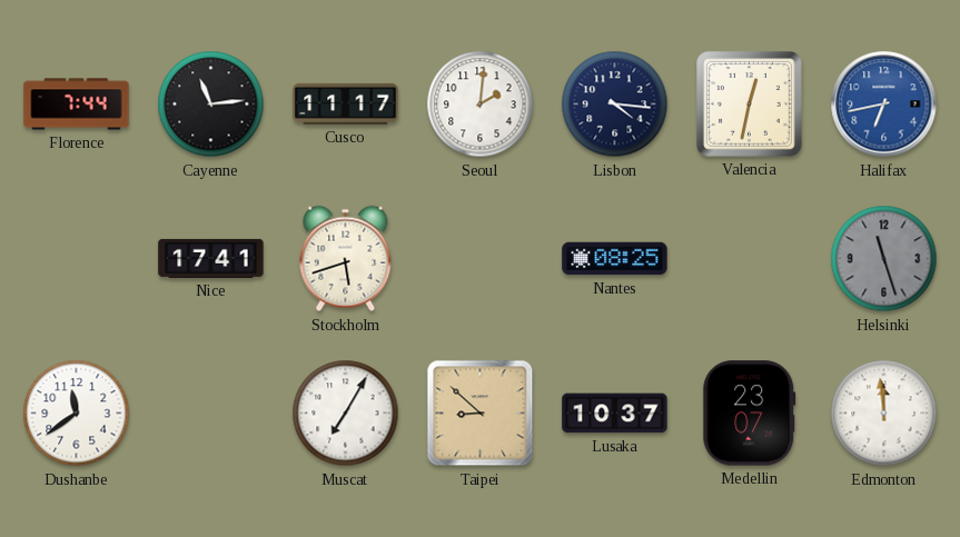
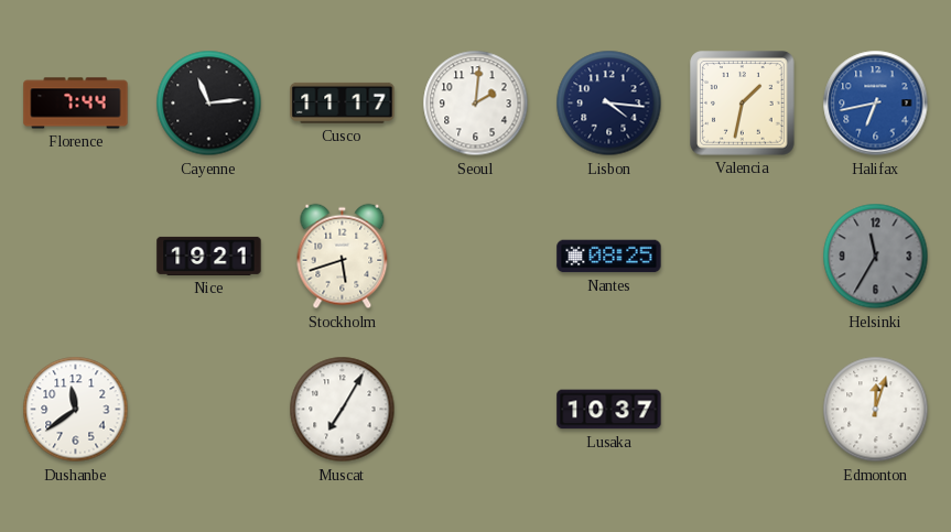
Valencia: 12:32 -> 1:32 (743, 104)
Nice: 17:41 -> 19:21 (209, 256)
Helsinki: 11:27 -> 11:35 (876, 257)
Taipei: 8:52 -> none (481, 414)
Medellin: 23:07 -> none (750, 414)
Edmonton: 11:59 -> 12:03 (876, 410)
